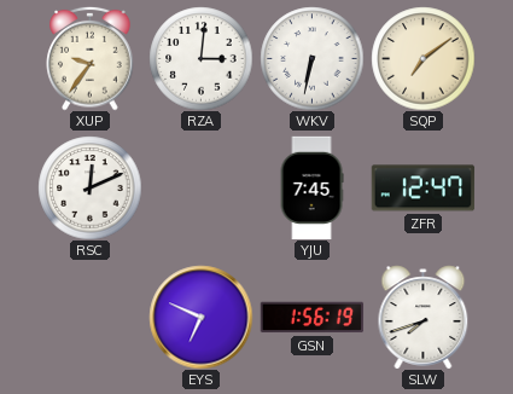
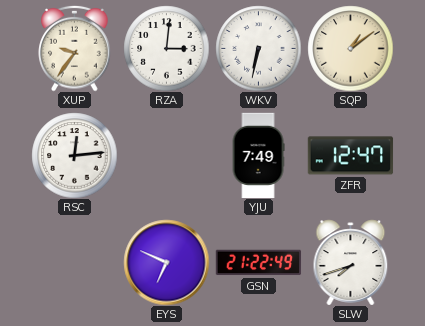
SQP: 7:09 -> 1:09 (350, 48)
RSC: 12:11 -> 12:14 (74, 155)
YJU: 7:45 -> 7:49 (258, 155)
GSN: 1:56 -> 21:22 (258, 263)
